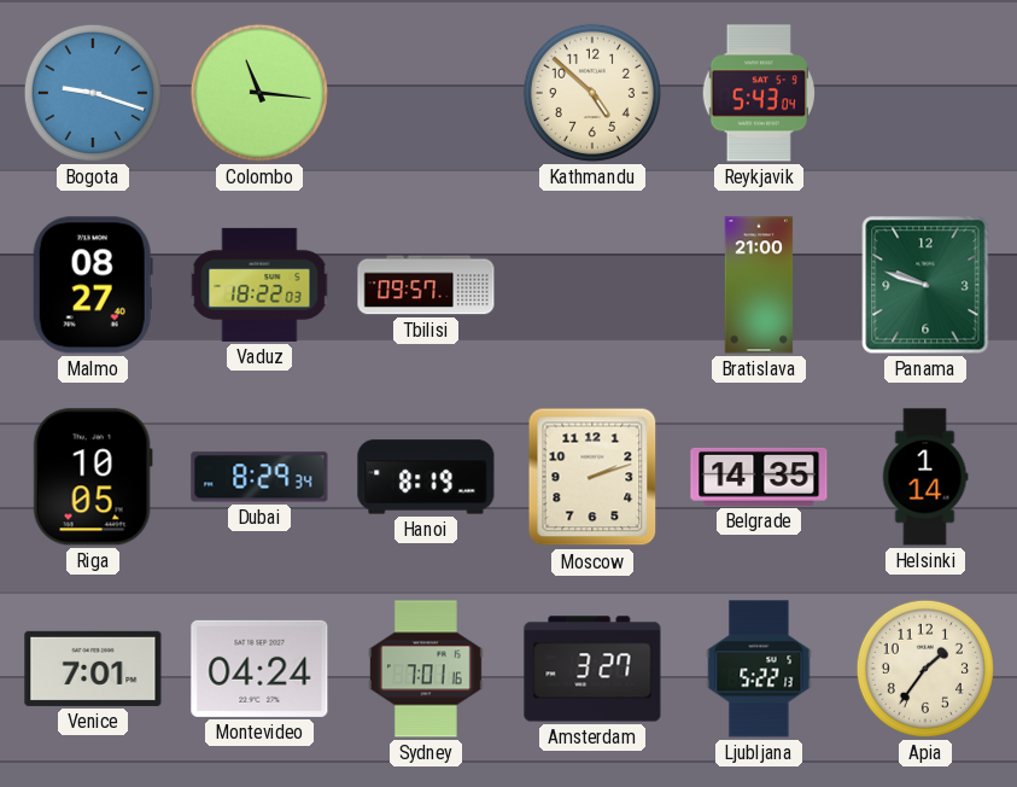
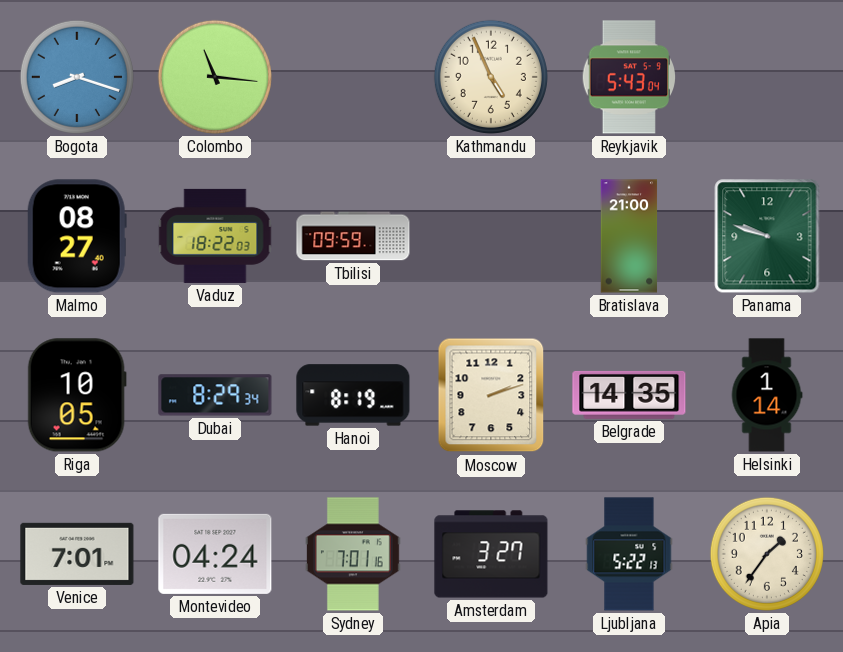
Bogota: 9:18 -> 8:18 (77, 77)
Kathmandu: 4:52 -> 4:56 (491, 77)
Tbilisi: 09:57 -> 09:59 (353, 236)
